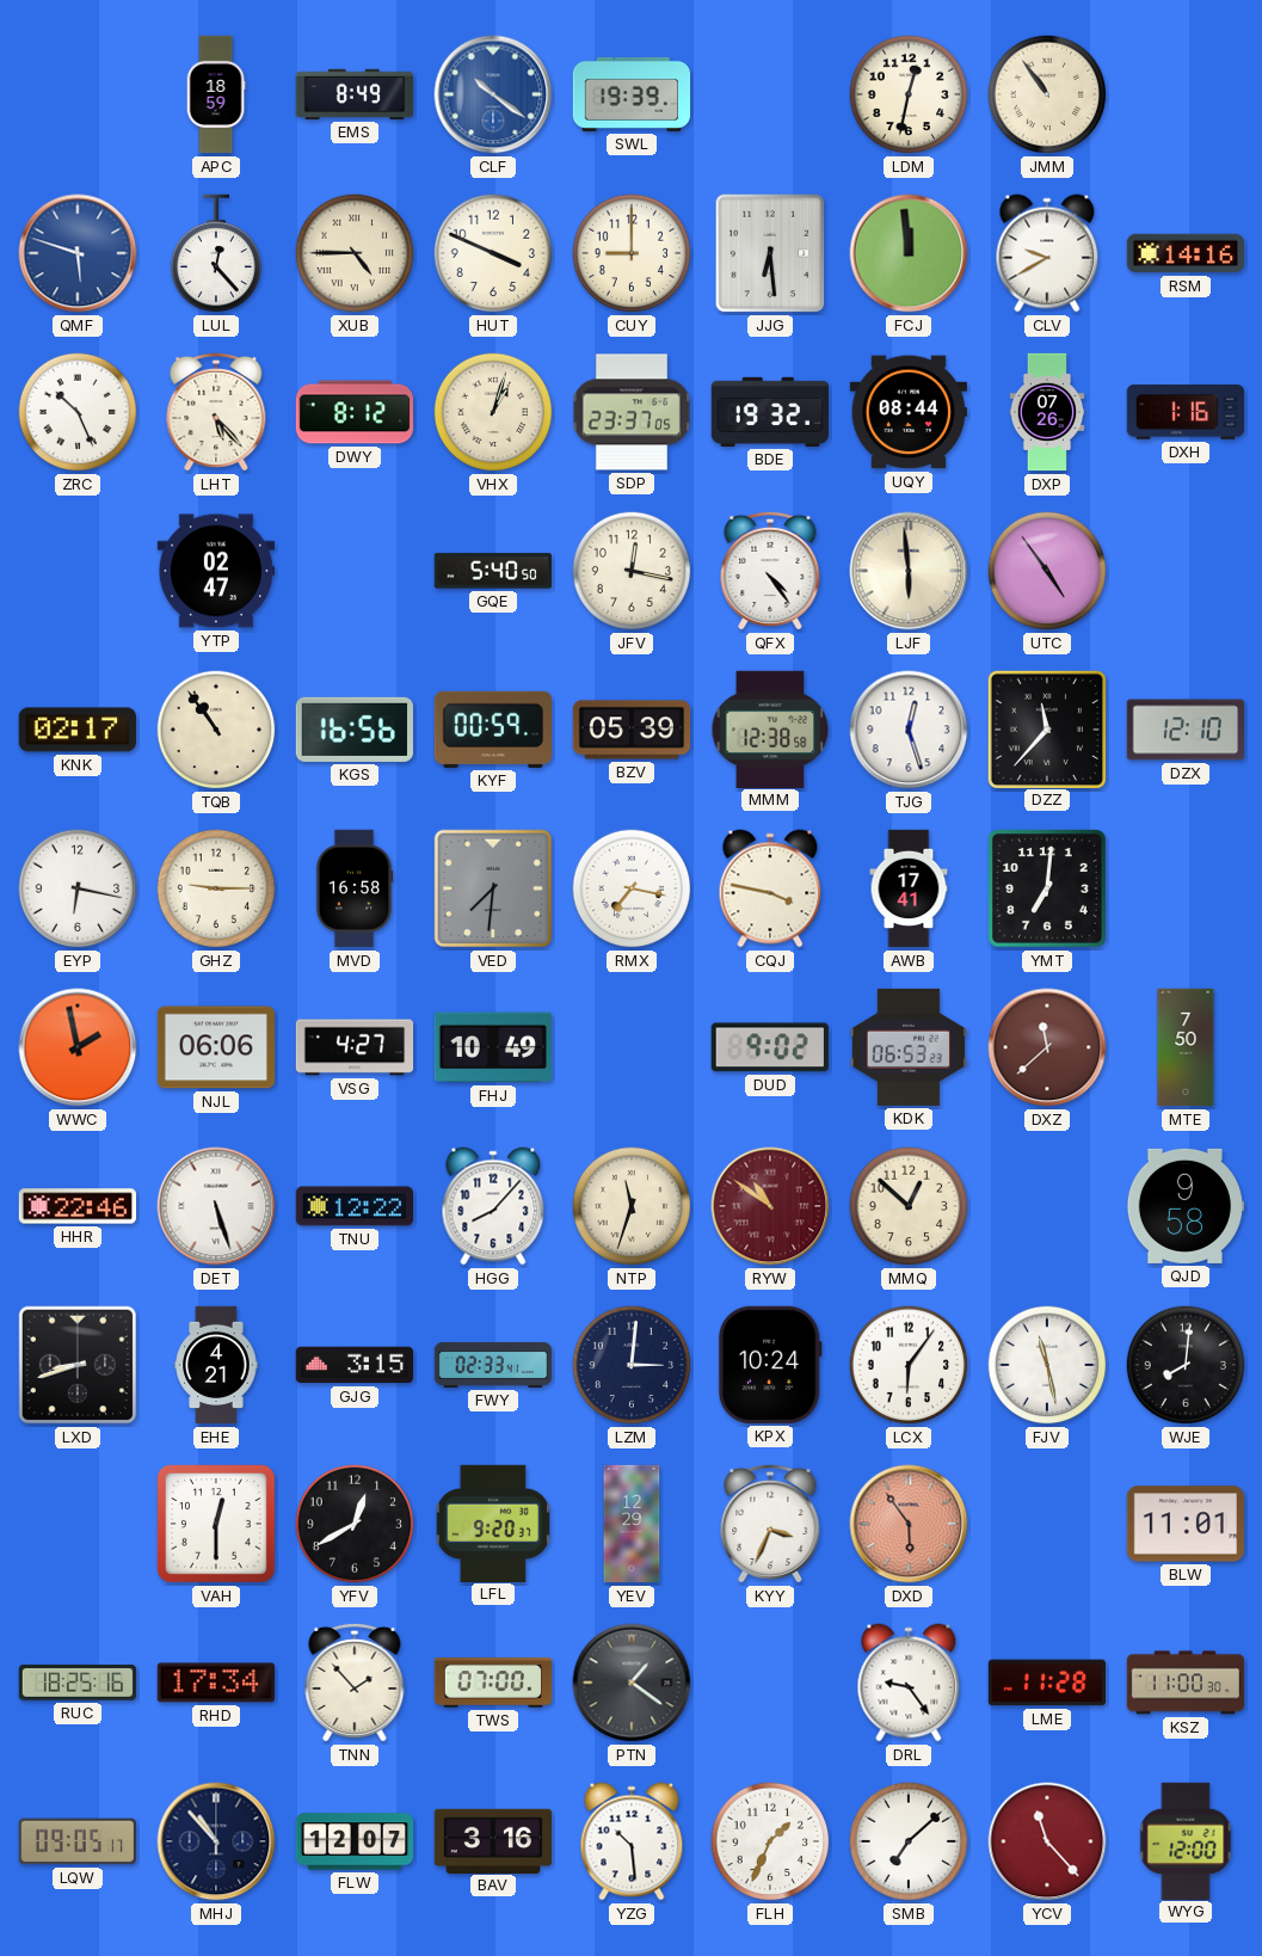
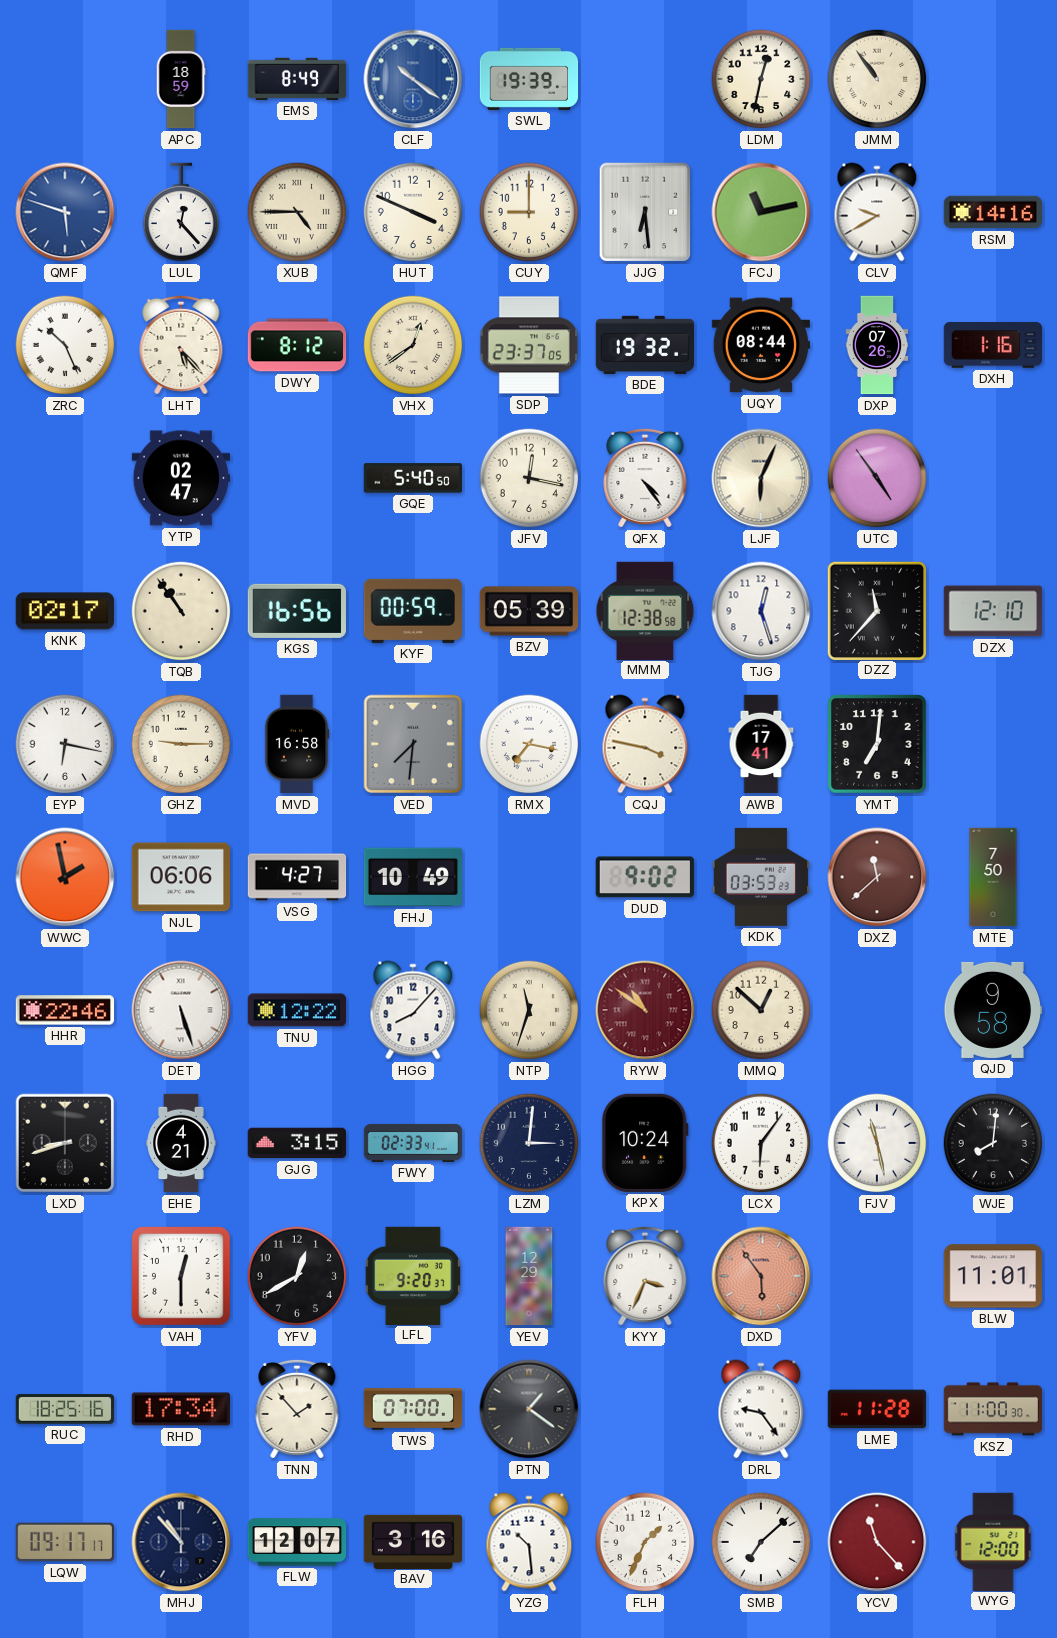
FCJ: 11:59 -> 11:13 (761, 212)
VHX: 1:03 -> 12:39 (413, 345)
LJF: 5:59 -> 6:04 (761, 478)
KDK: 06:53 -> 03:53 (761, 877)
LQW: 09:05 -> 09:17 (65, 1542)
